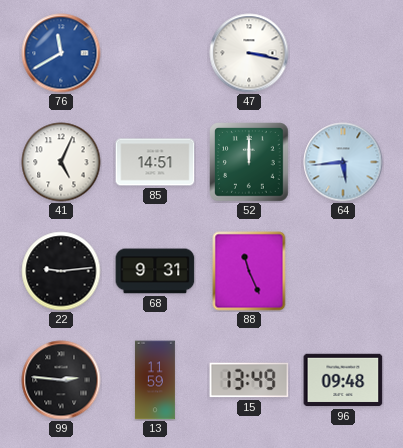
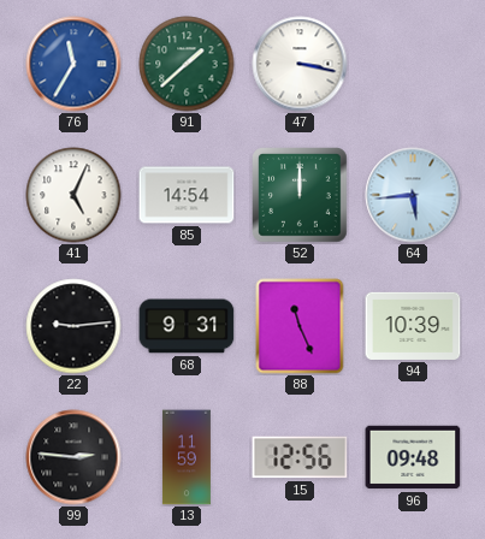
76: 11:40 -> 11:35 (73, 64)
91: none -> 1:38 (187, 64)
85: 14:51 -> 14:54 (187, 195)
94: none -> 10:39 (413, 326)
15: 13:49 -> 12:56 (300, 457)
